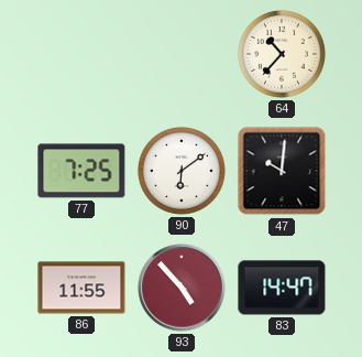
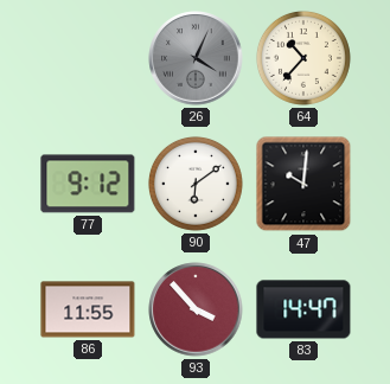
26: none -> 4:04 (196, 58)
77: 7:25 -> 9:12 (88, 184)
93: 4:53 -> 3:53 (196, 309)
